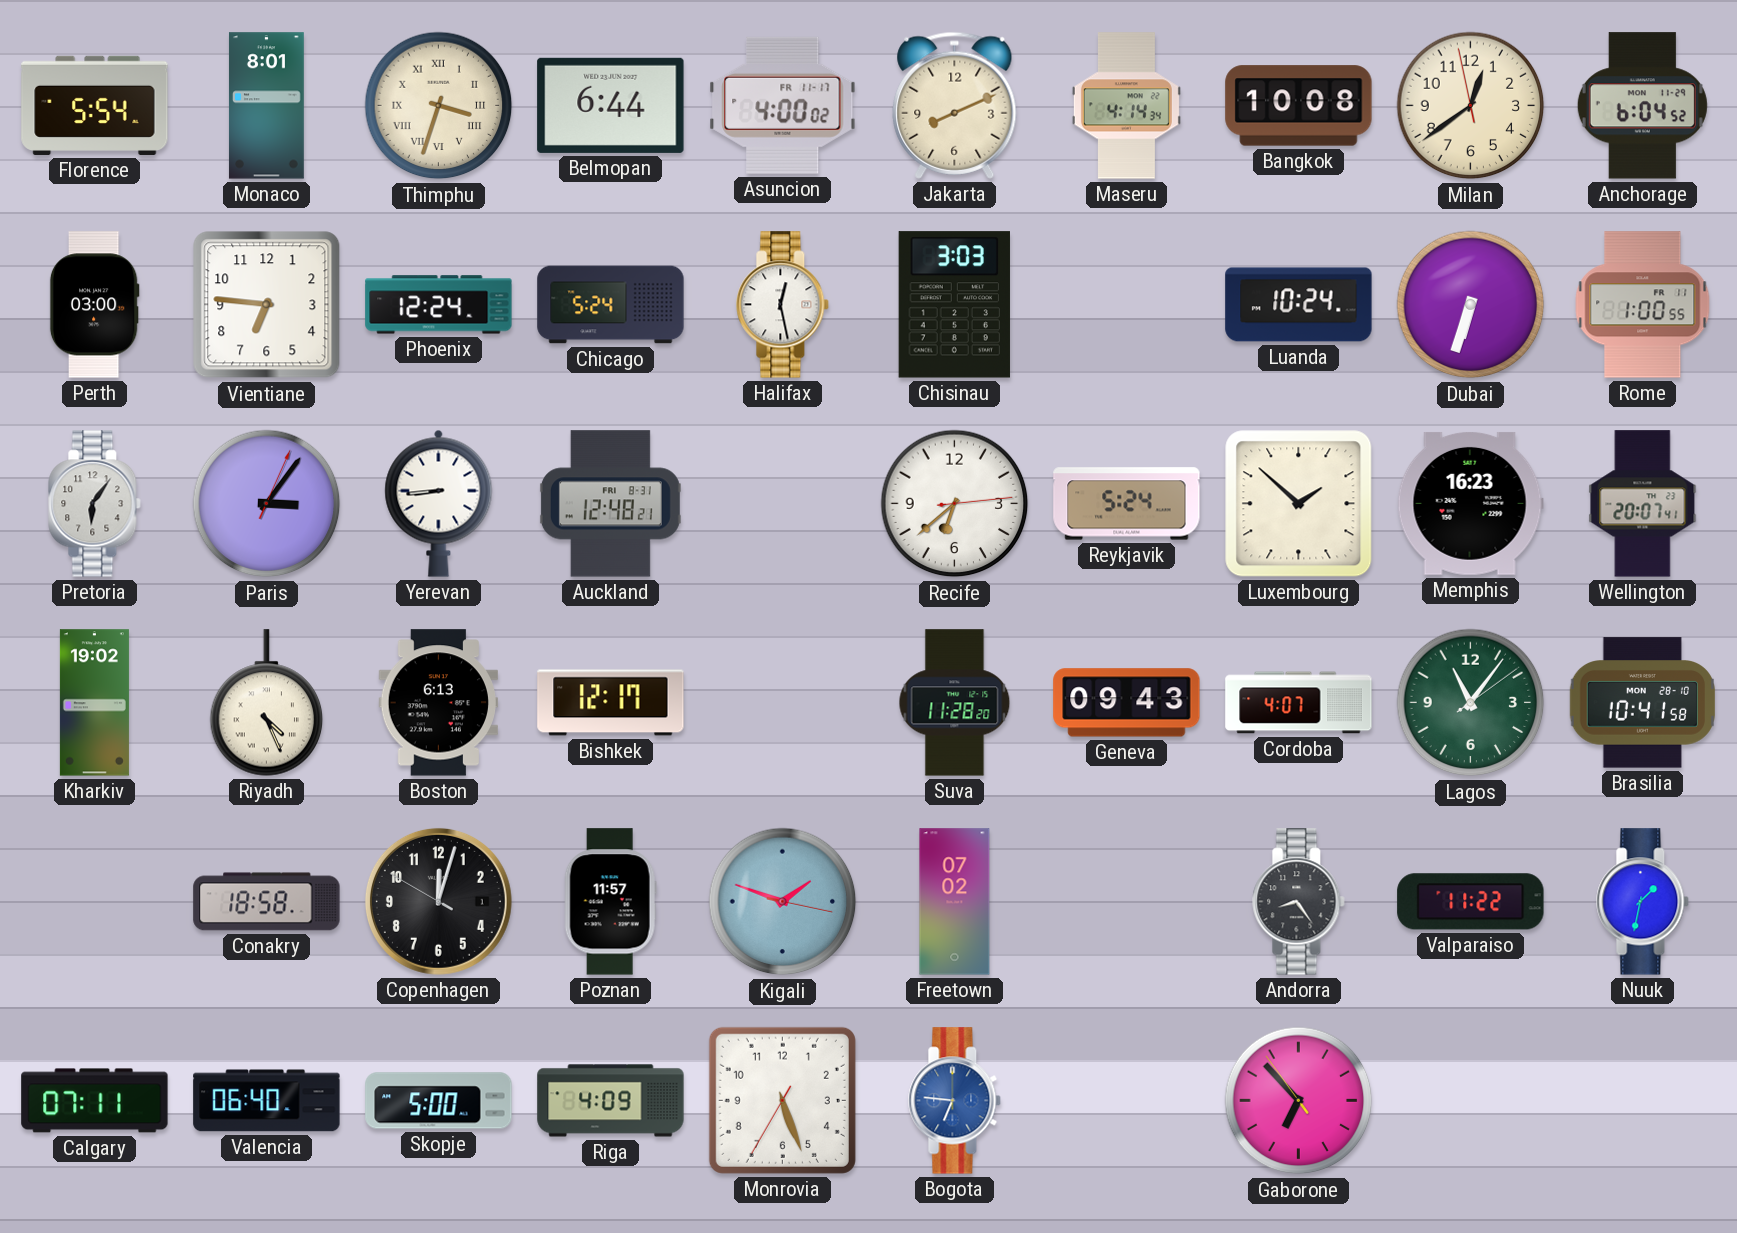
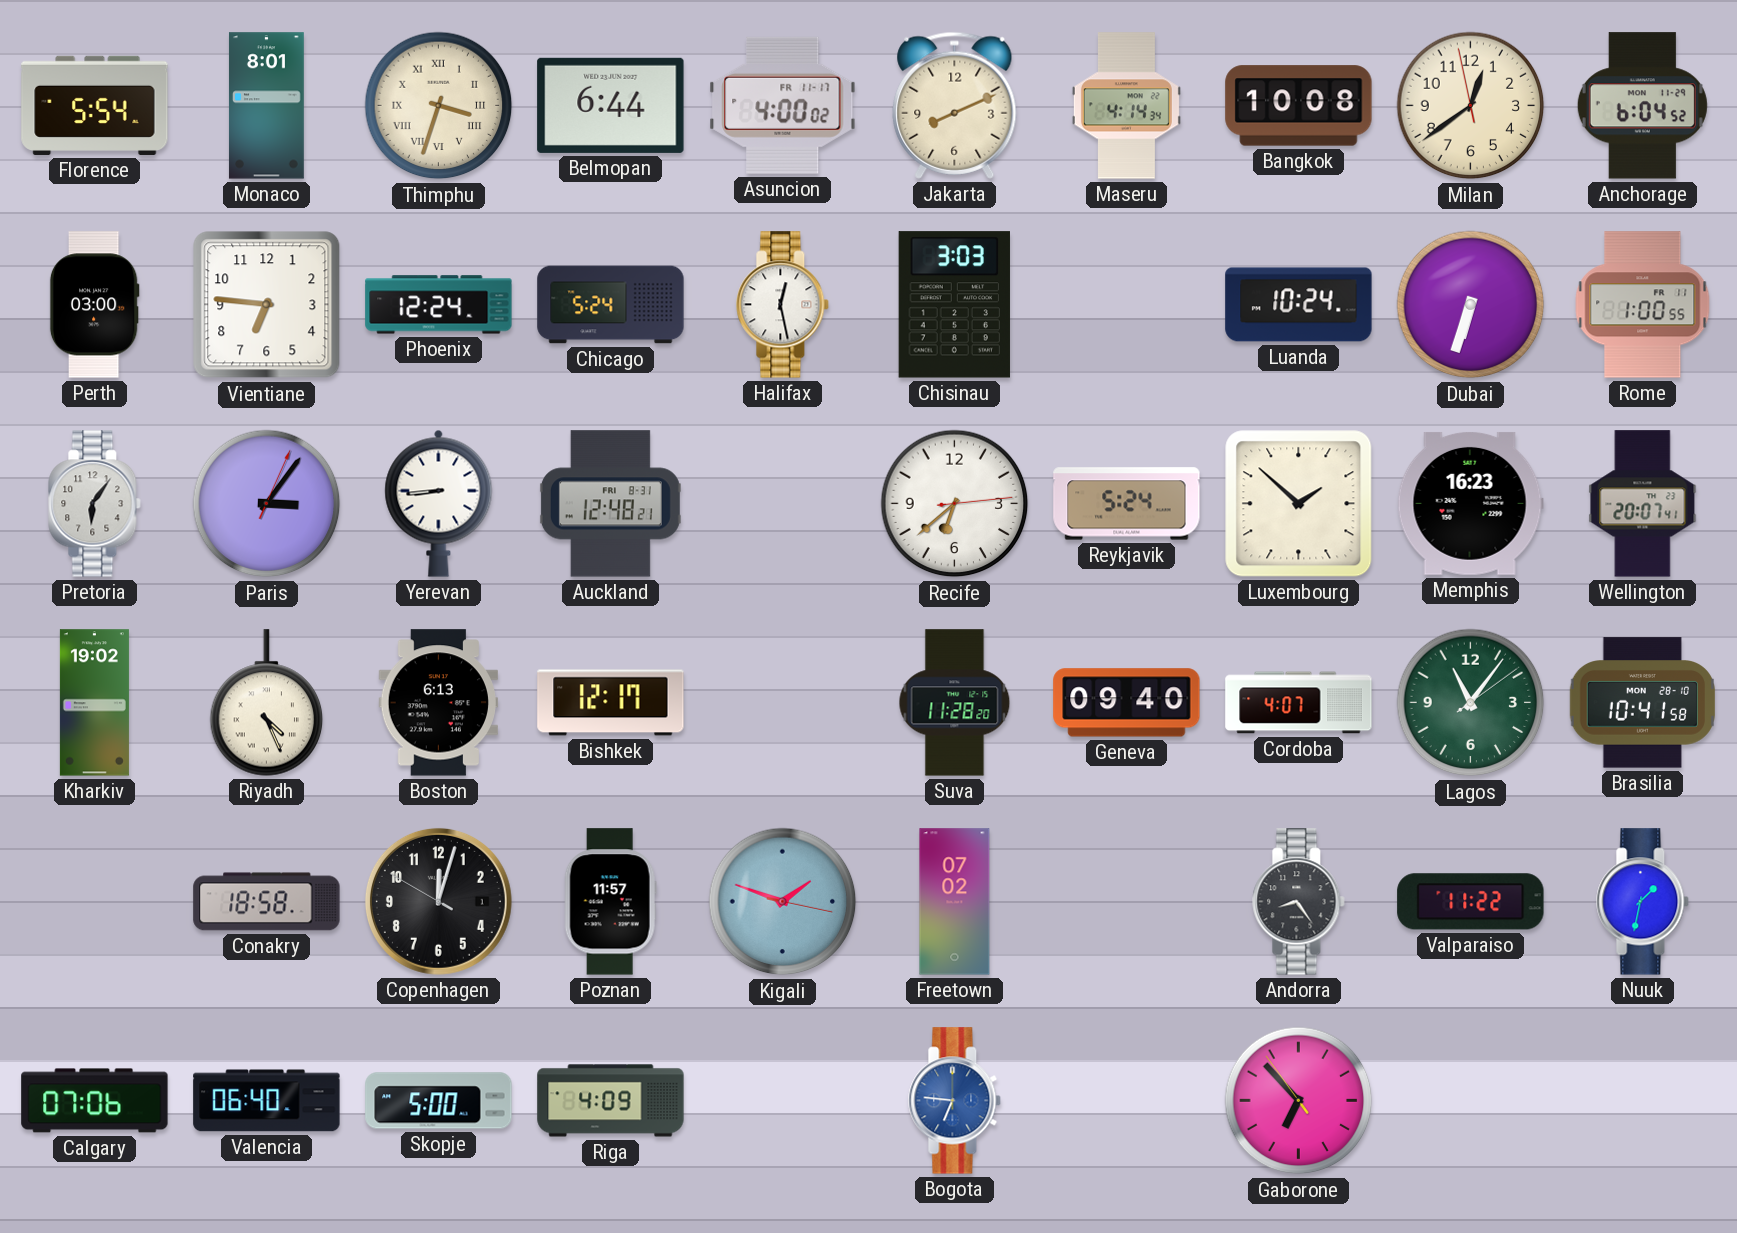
Geneva: 09:43 -> 09:40 (1127, 703)
Calgary: 07:11 -> 07:06 (95, 1101)
Monrovia: 5:26 -> none (782, 1100)
